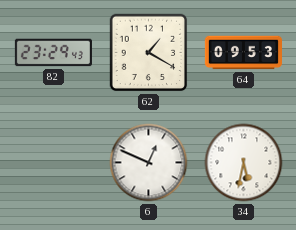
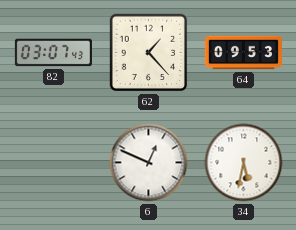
82: 23:29 -> 03:07 (53, 53)
62: 1:20 -> 1:23 (149, 53)
